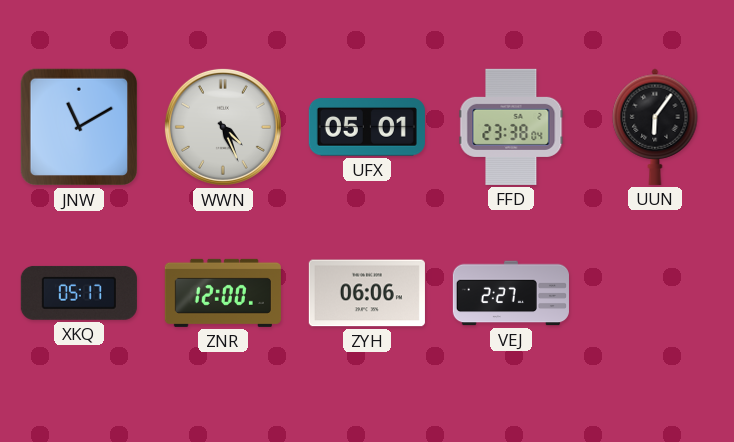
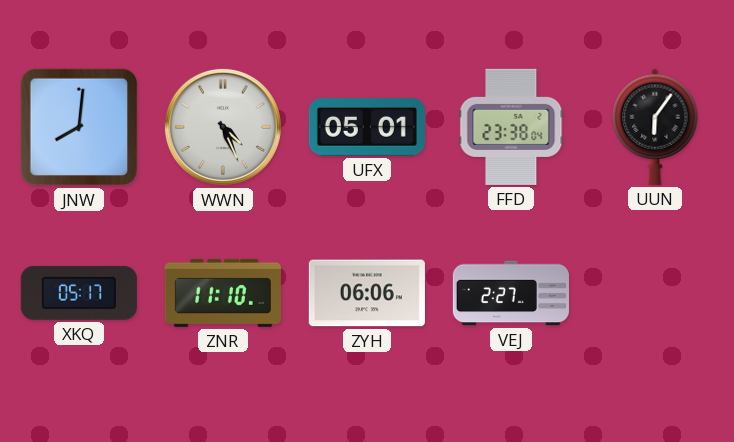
JNW: 11:10 -> 8:01 (79, 127)
ZNR: 12:00 -> 11:10 (223, 293)
